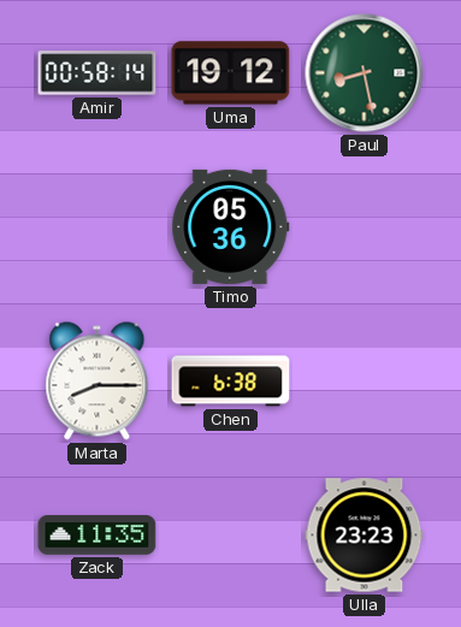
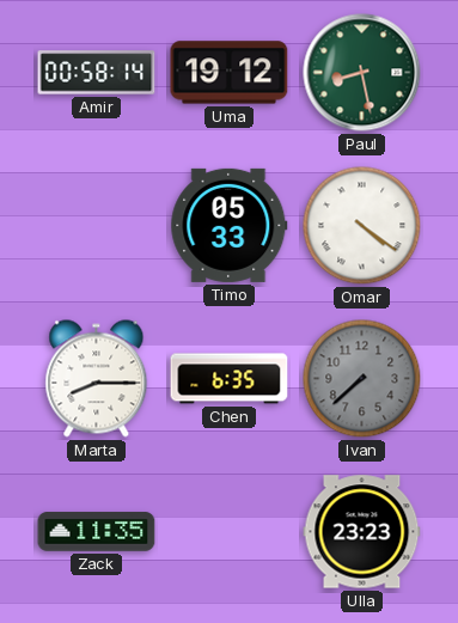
Timo: 05:36 -> 05:33 (230, 225)
Omar: none -> 4:21 (362, 226)
Chen: 6:38 -> 6:35 (230, 379)
Ivan: none -> 7:38 (362, 379)
